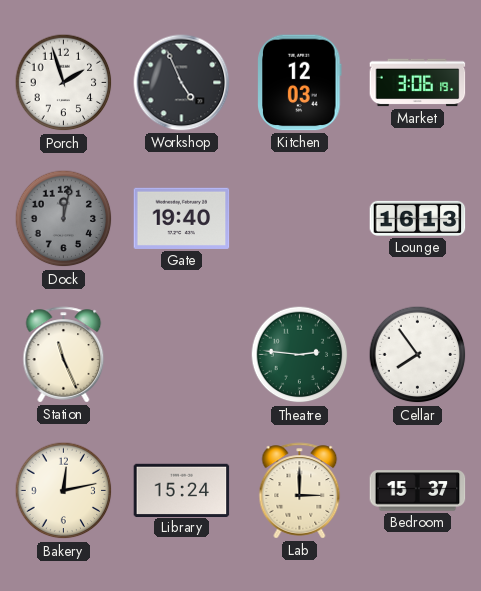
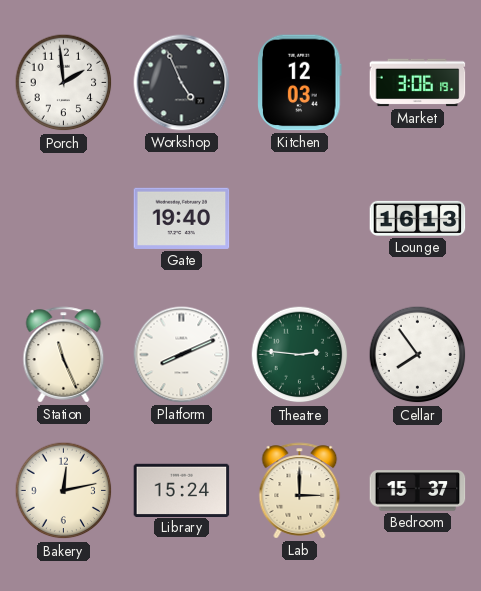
Porch: 1:57 -> 1:59 (64, 83)
Dock: 12:02 -> none (64, 219)
Platform: none -> 8:11 (182, 355)
